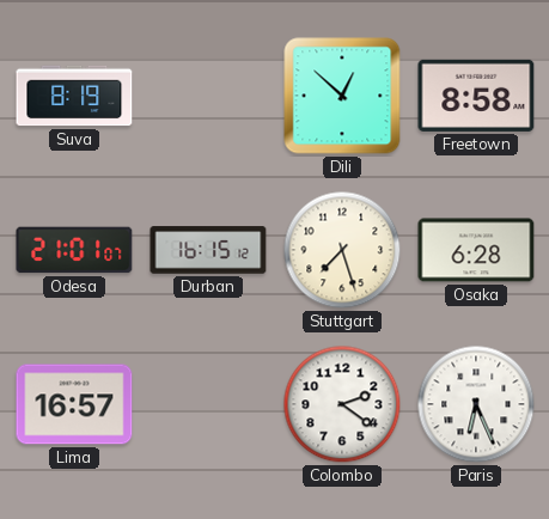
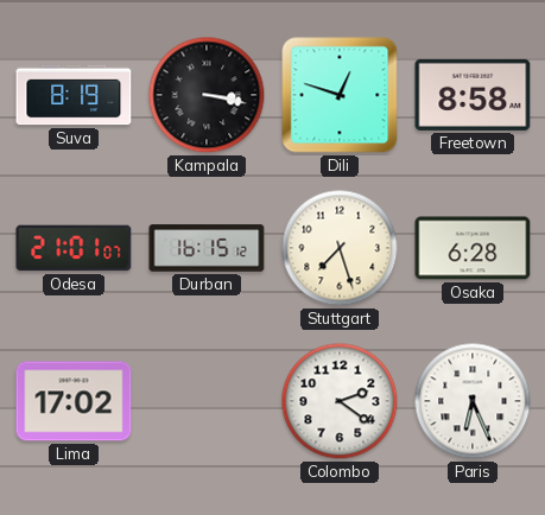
Kampala: none -> 3:17 (207, 95)
Dili: 12:52 -> 12:48 (340, 95)
Lima: 16:57 -> 17:02 (74, 401)
